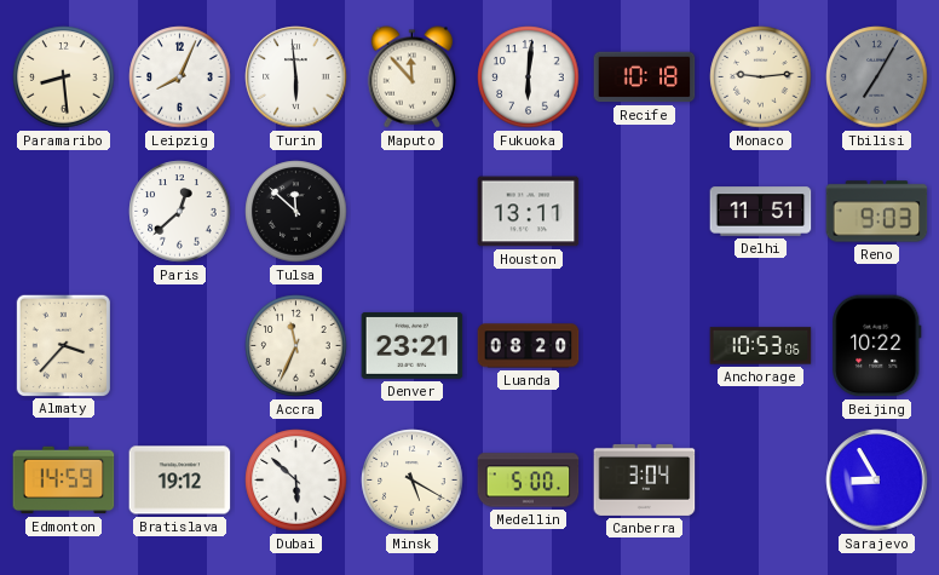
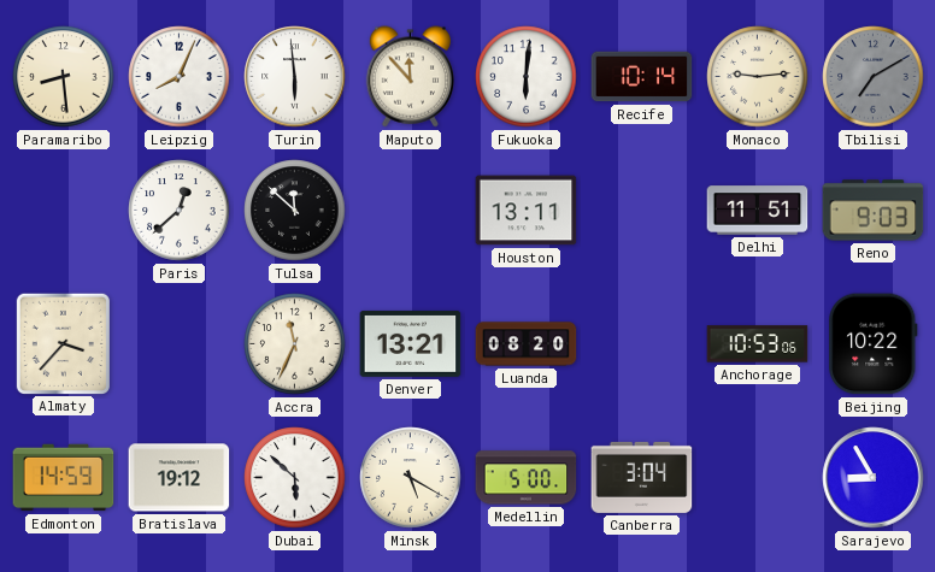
Recife: 10:18 -> 10:14 (642, 77)
Tbilisi: 7:05 -> 7:10 (874, 77)
Denver: 23:21 -> 13:21 (411, 343)
